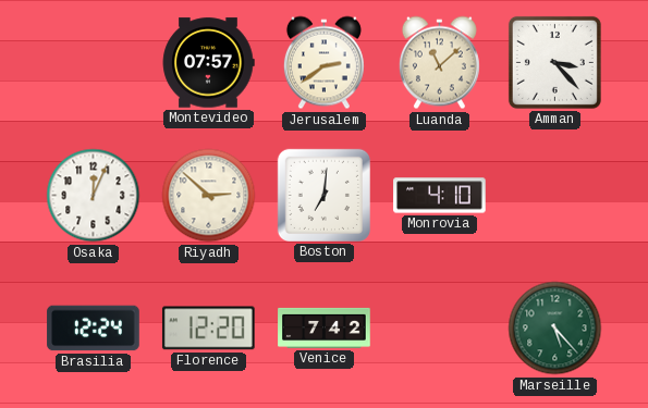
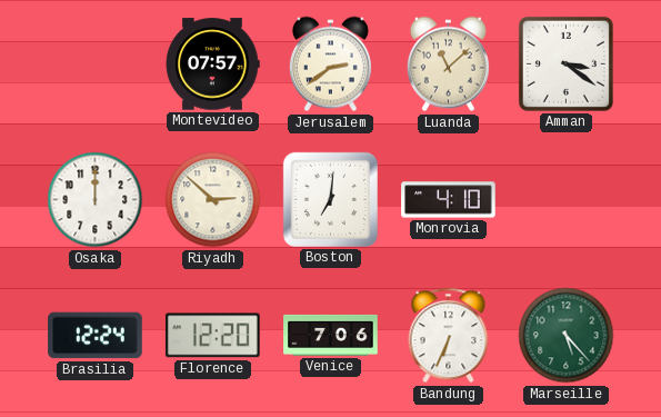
Amman: 3:23 -> 3:21 (565, 63)
Osaka: 12:04 -> 12:00 (96, 200)
Venice: 7:42 -> 7:06 (331, 335)
Bandung: none -> 6:34 (449, 336)
